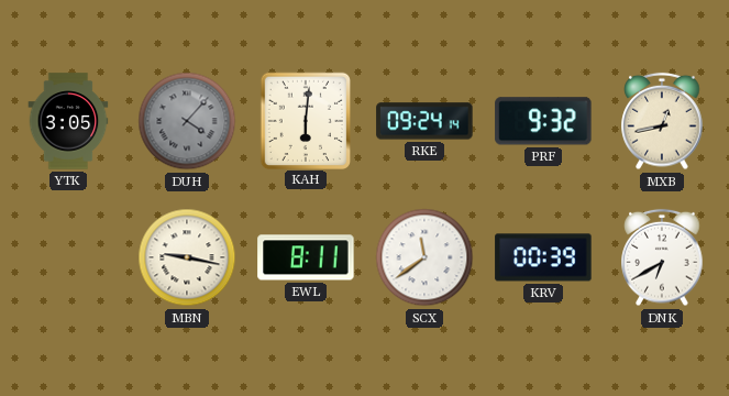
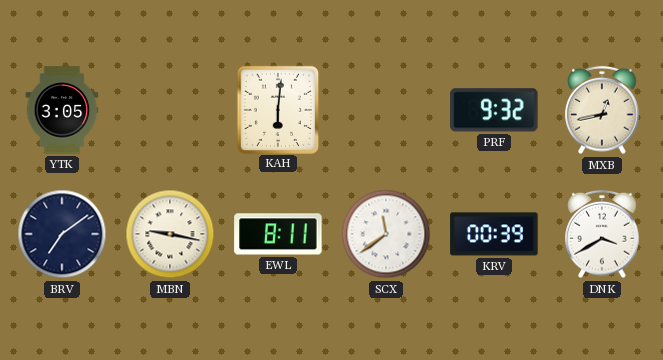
DUH: 4:07 -> none (187, 121)
RKE: 09:24 -> none (424, 121)
BRV: none -> 7:09 (62, 234)
DNK: 6:40 -> 3:40 (602, 234)
